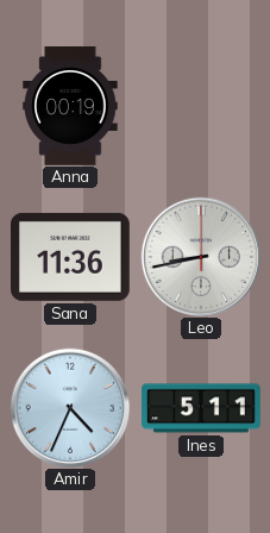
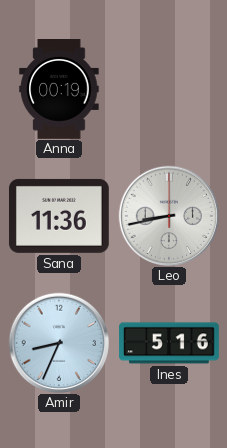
Amir: 4:34 -> 8:34 (58, 342)
Ines: 5:11 -> 5:16 (169, 343)
